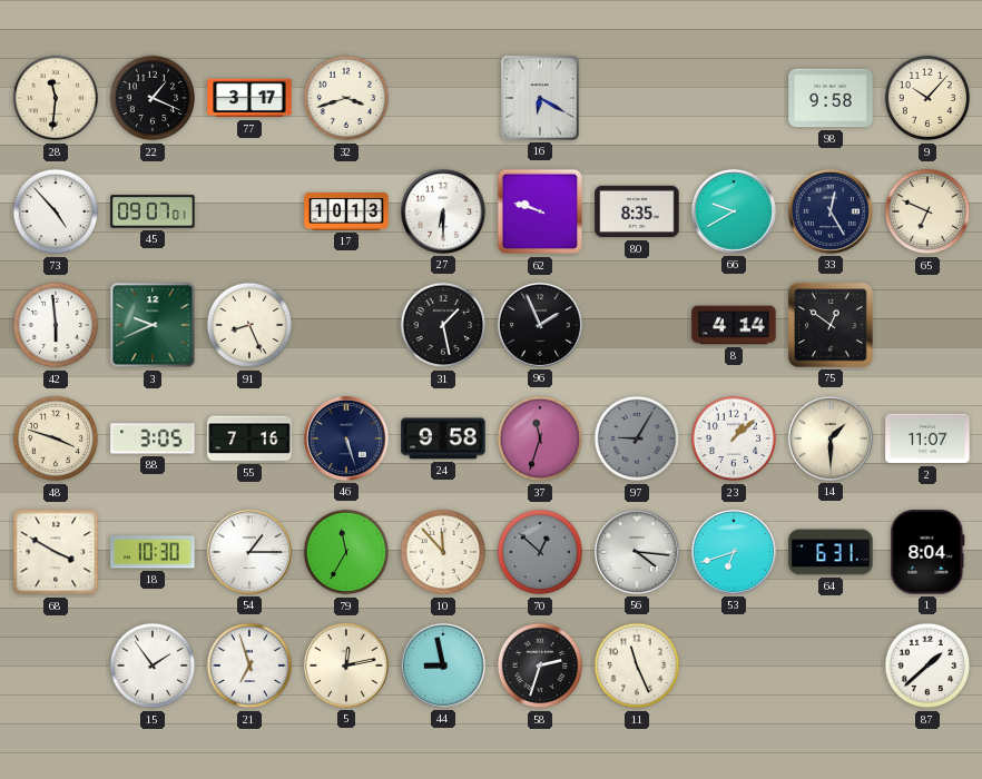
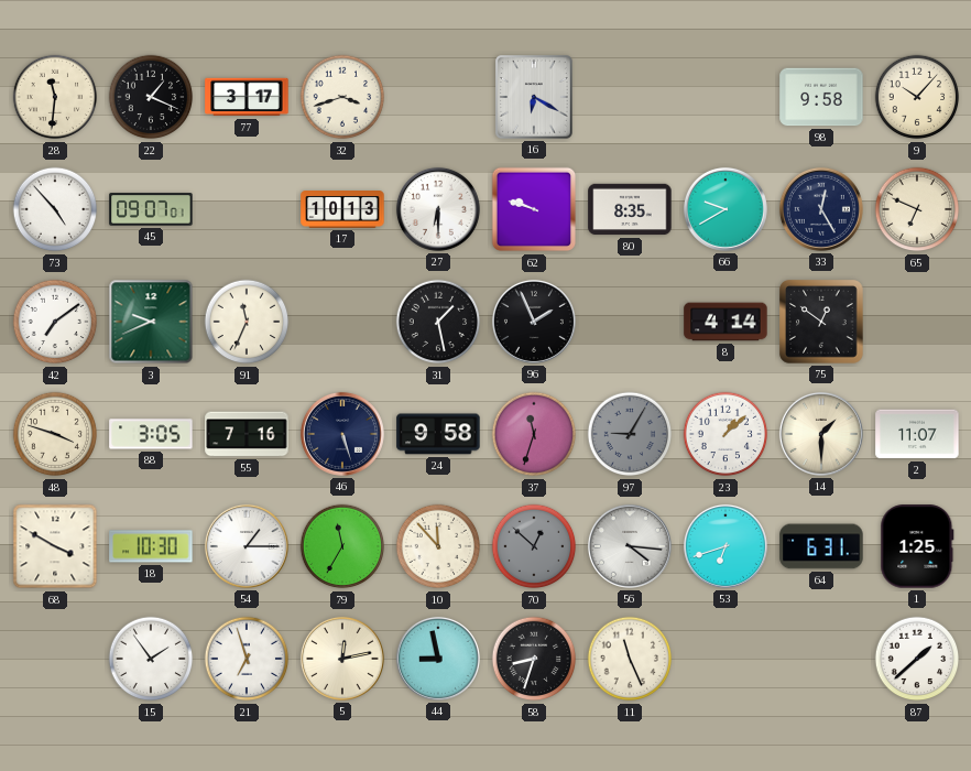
42: 5:59 -> 7:09 (55, 322)
91: 8:26 -> 11:34 (247, 322)
1: 8:04 -> 1:25 (917, 546)
58: 2:33 -> 8:33 (534, 659)
